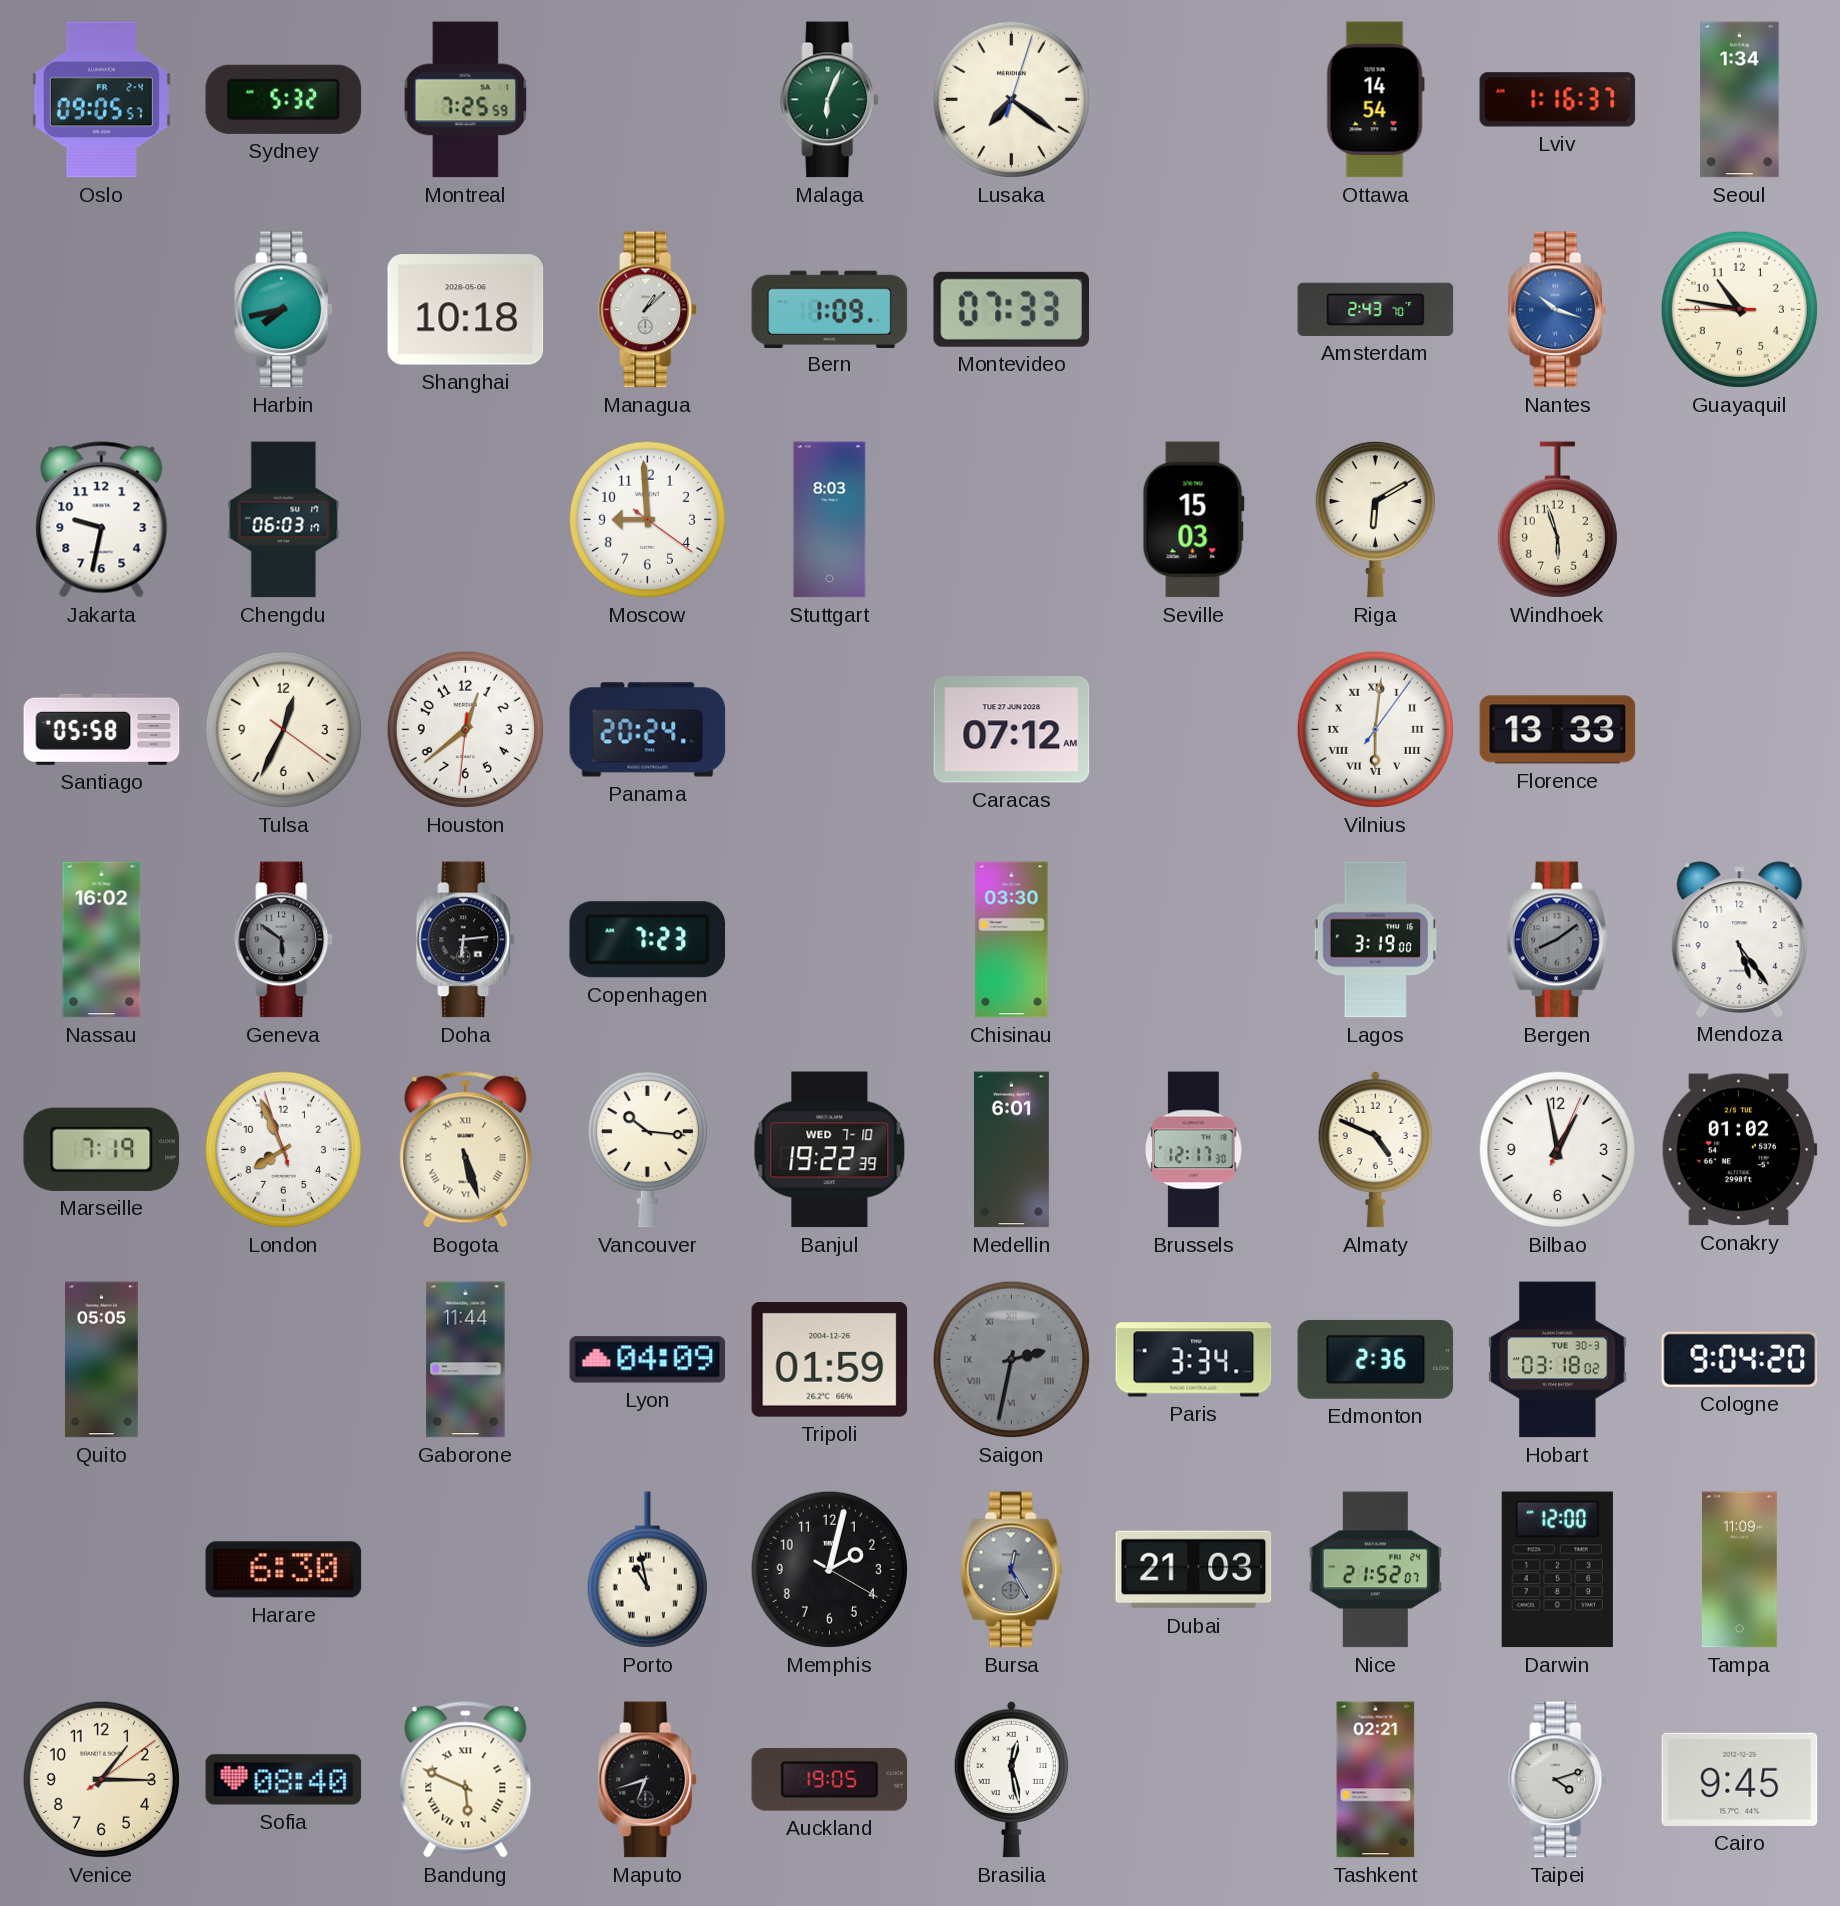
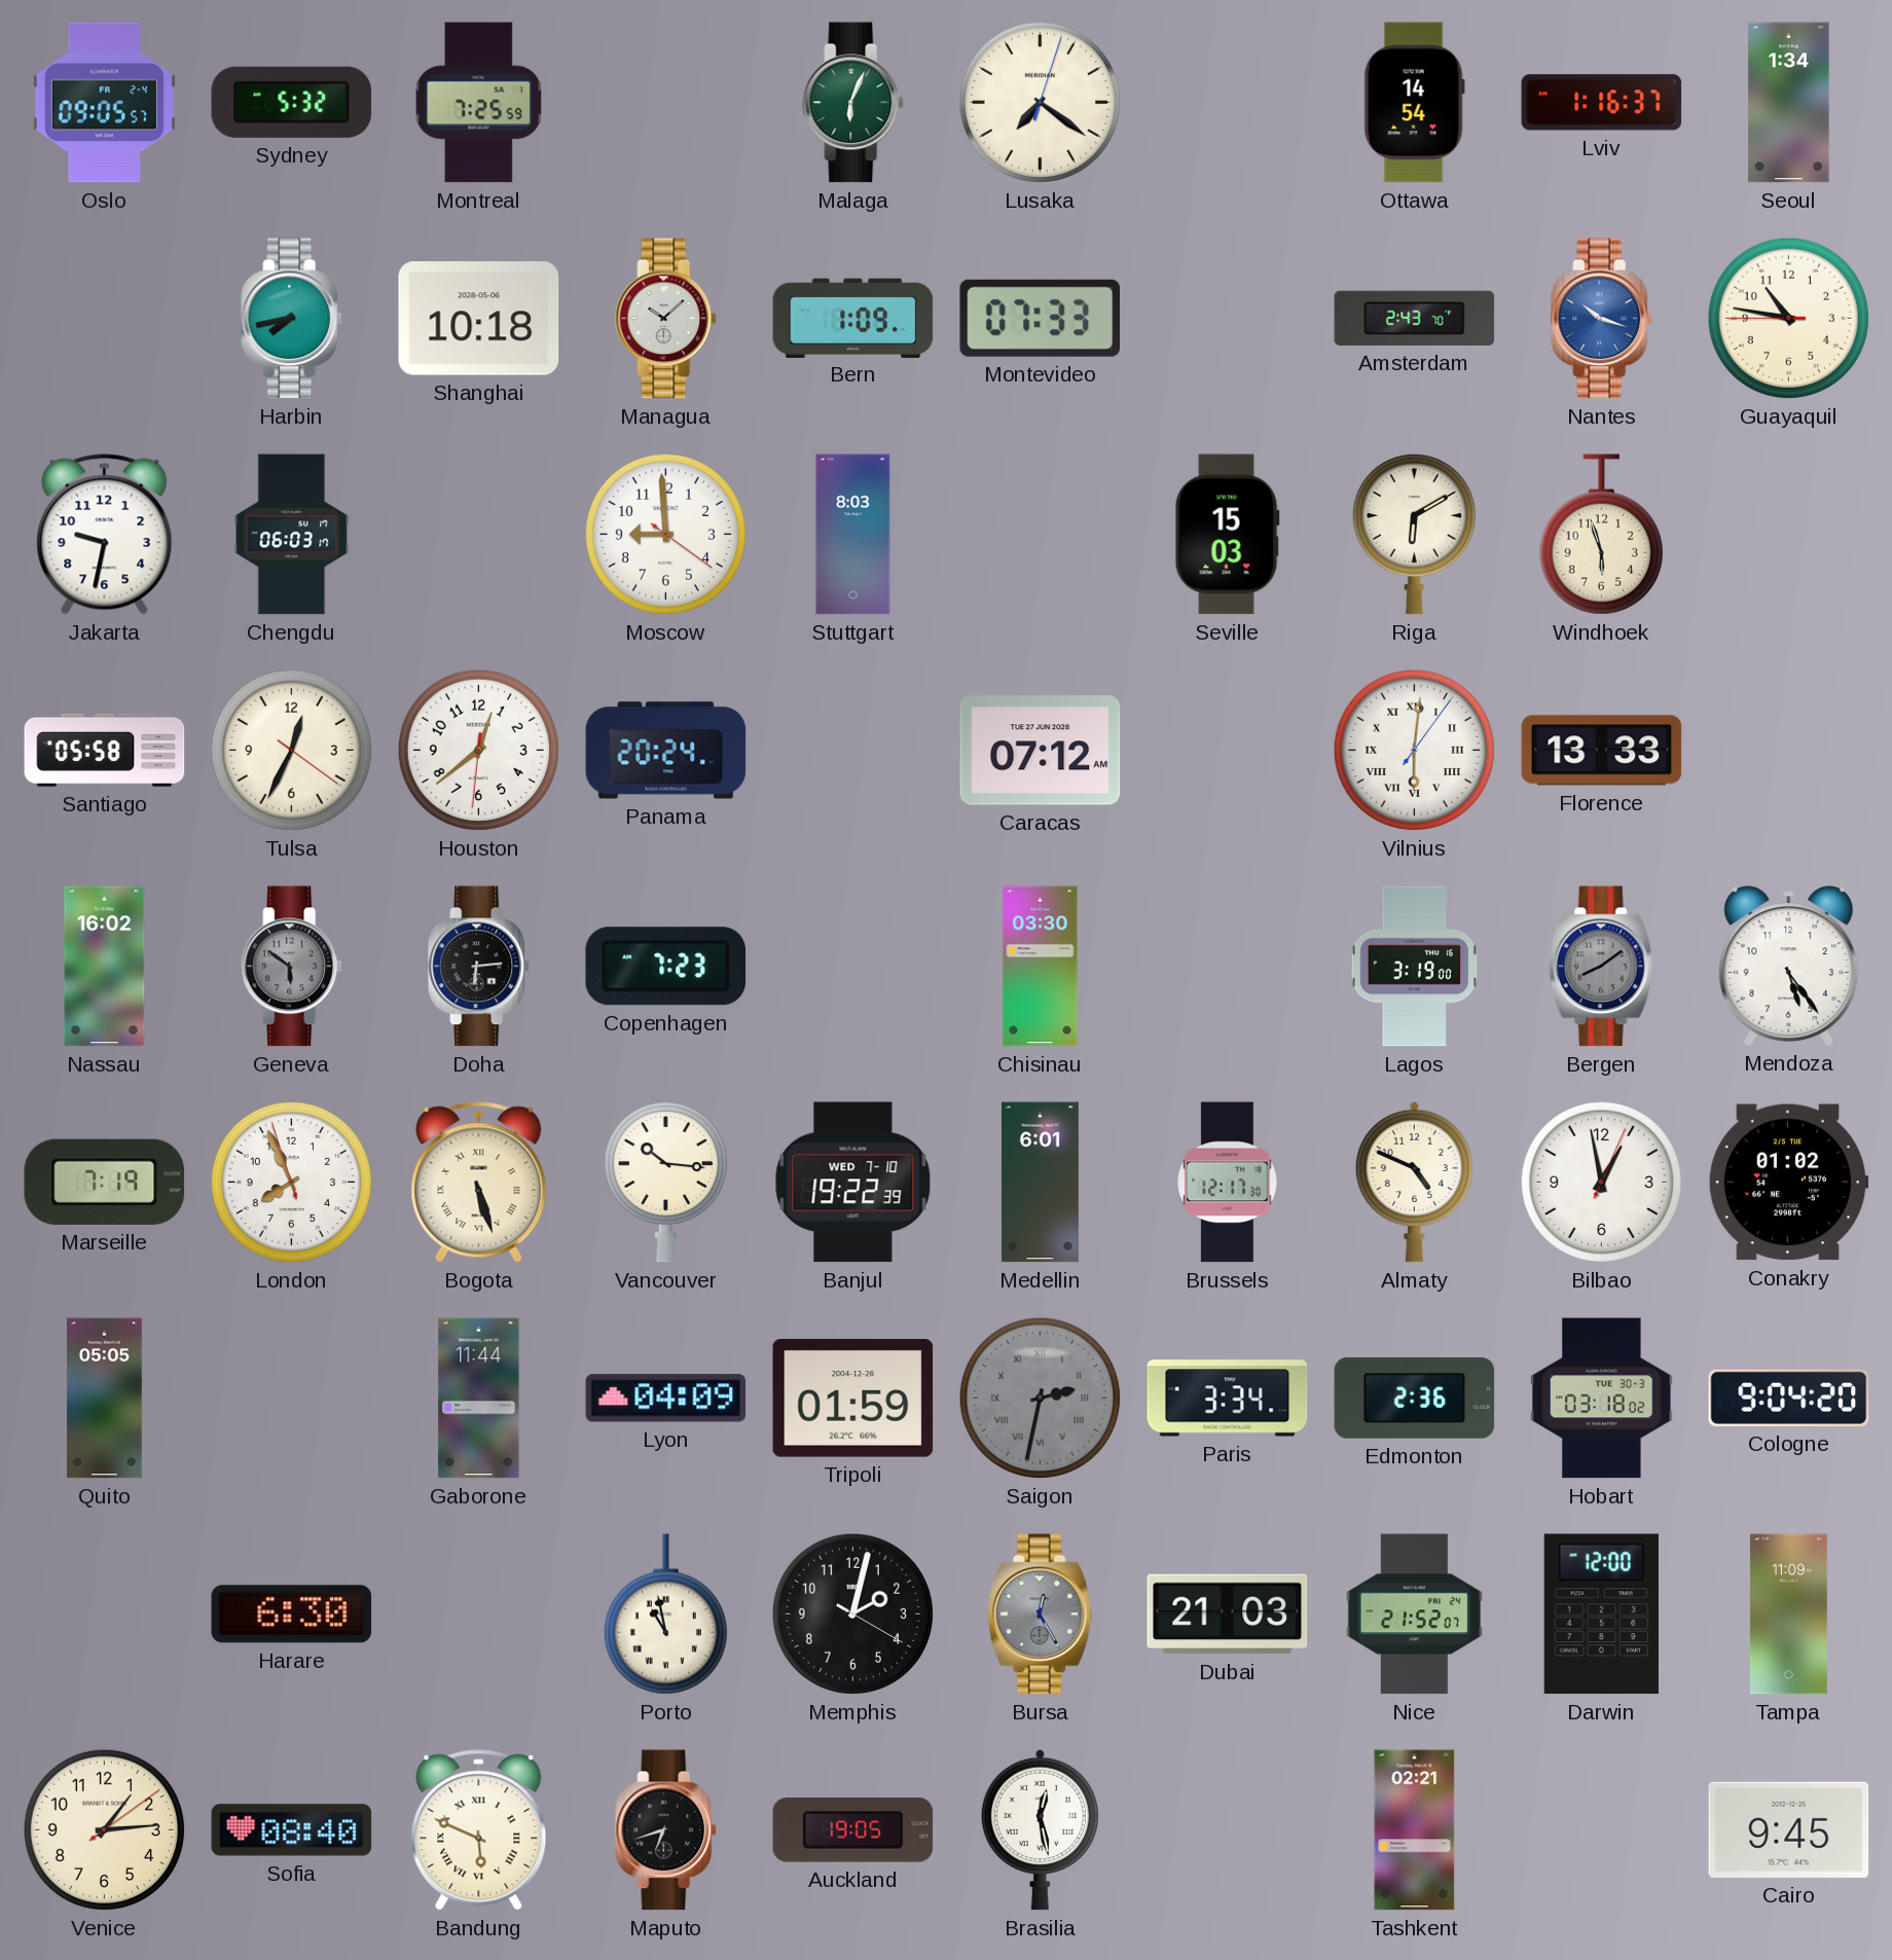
Managua: 1:08 -> 10:08 (666, 319)
Venice: 1:15 -> 1:14 (104, 1829)
Taipei: 4:12 -> none (1558, 1780)
